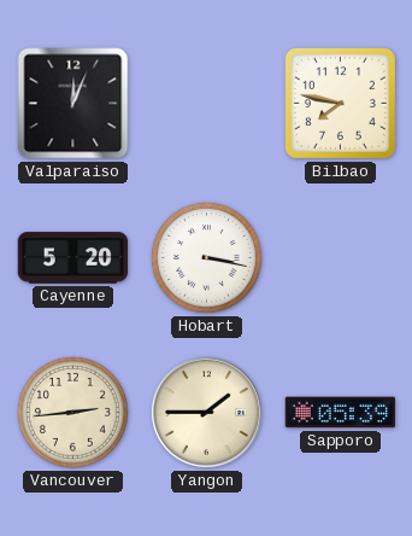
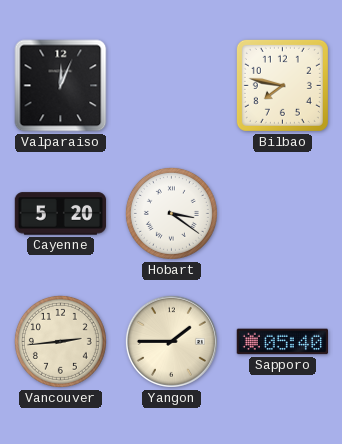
Hobart: 3:17 -> 3:21 (171, 213)
Sapporo: 05:39 -> 05:40 (282, 342)
